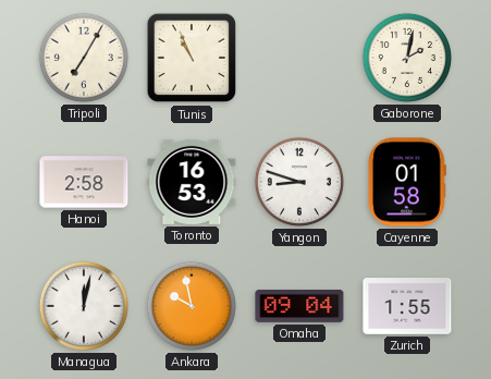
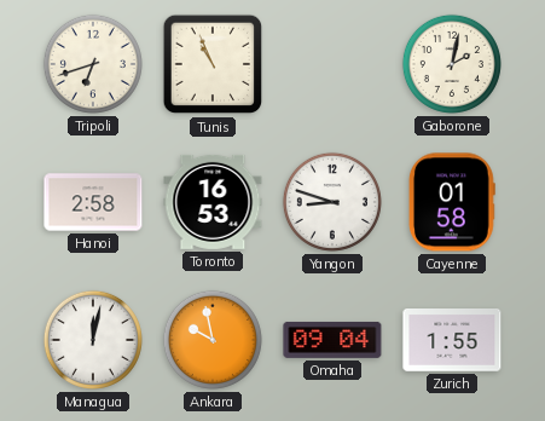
Tripoli: 7:05 -> 6:42 (93, 64)
